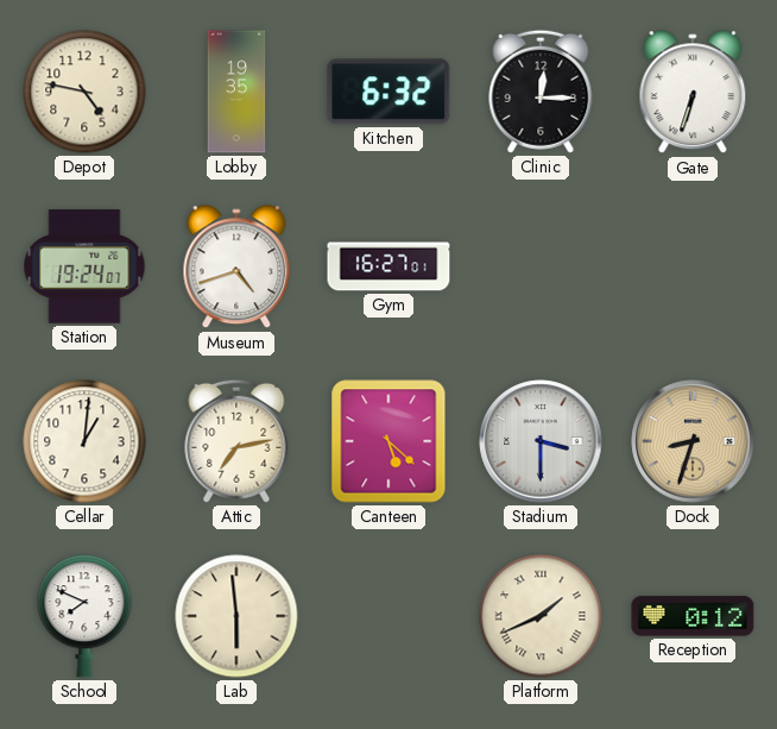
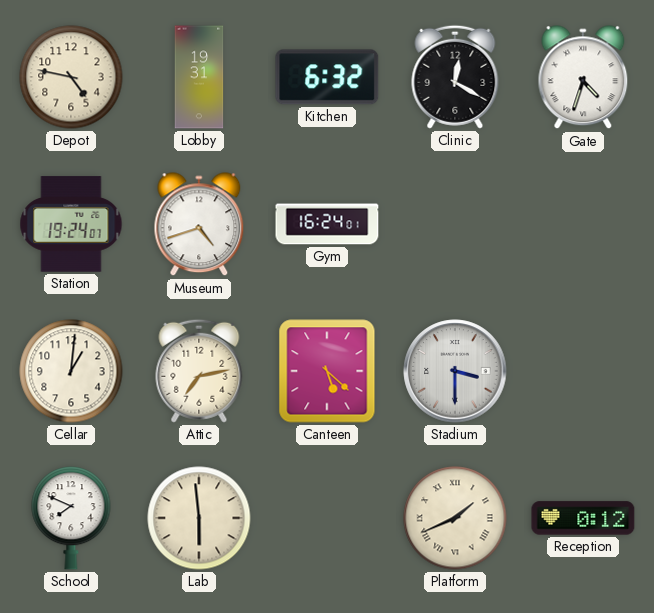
Lobby: 19:35 -> 19:31 (199, 77)
Clinic: 12:15 -> 12:20 (455, 77)
Gate: 6:33 -> 4:33 (583, 78)
Gym: 16:27 -> 16:24 (327, 224)
Dock: 8:33 -> none (693, 441)
